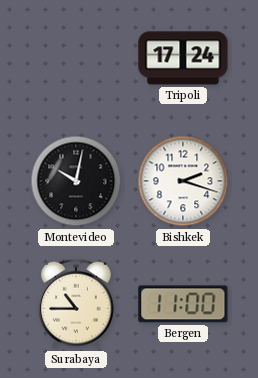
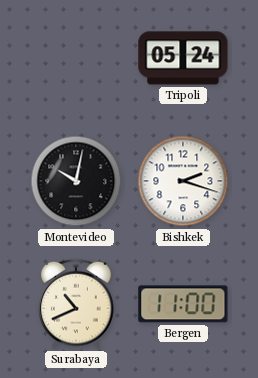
Tripoli: 17:24 -> 05:24 (183, 58)
Surabaya: 10:45 -> 10:41 (77, 304)
